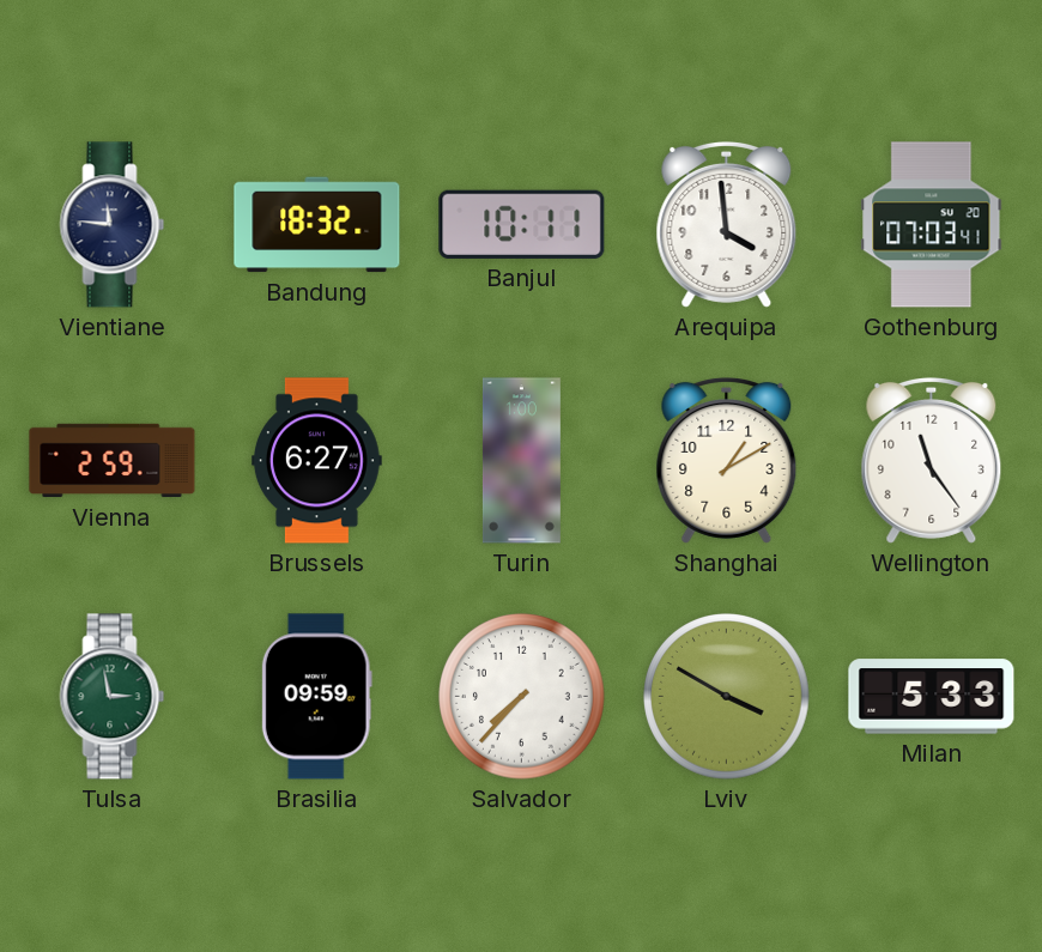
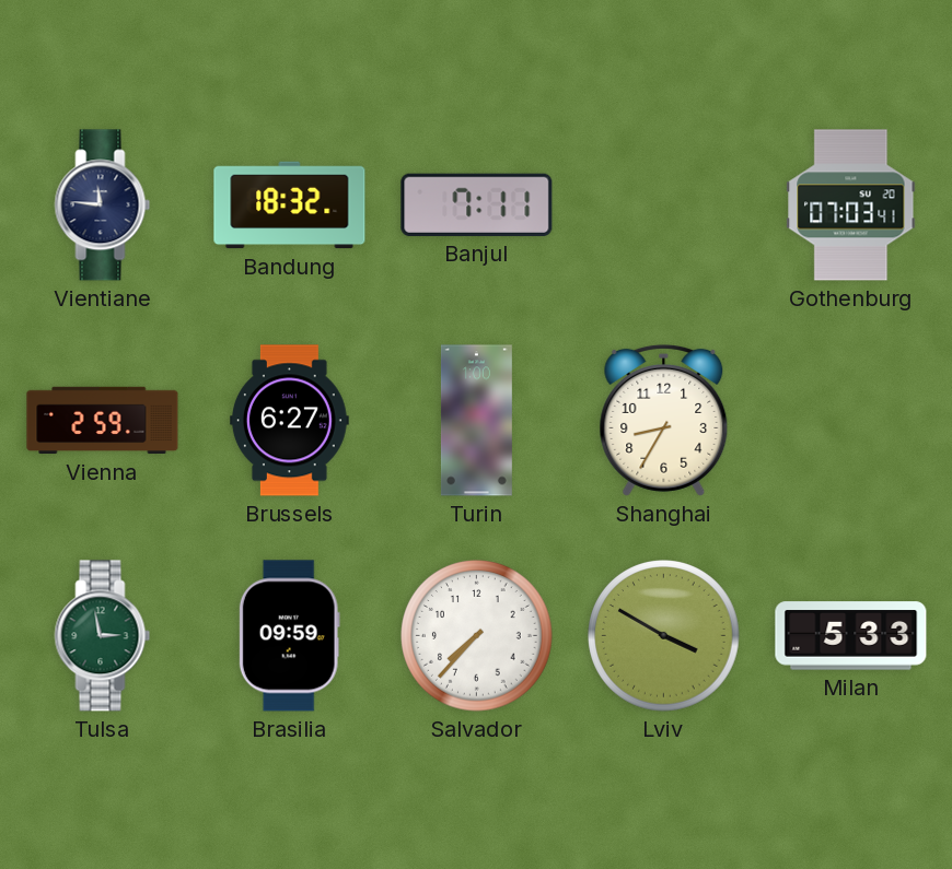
Banjul: 10:11 -> 7:11 (477, 204)
Arequipa: 3:59 -> none (727, 224)
Shanghai: 1:10 -> 8:35 (664, 420)
Wellington: 11:24 -> none (932, 460)
